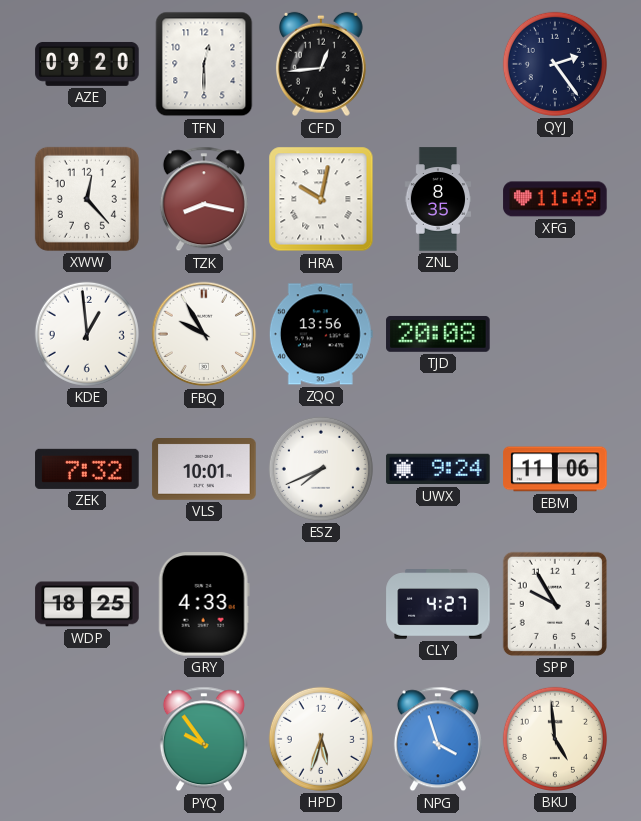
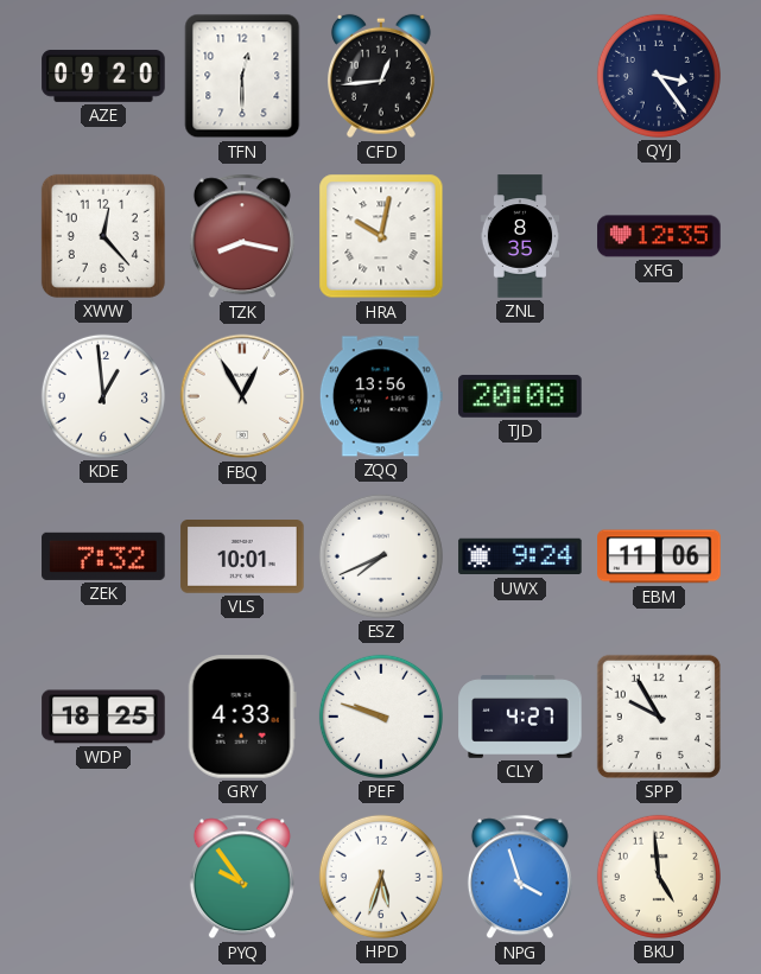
QYJ: 2:24 -> 3:24 (659, 76)
XFG: 11:49 -> 12:35 (659, 236)
FBQ: 9:55 -> 12:55 (242, 396)
PEF: none -> 9:48 (381, 717)
